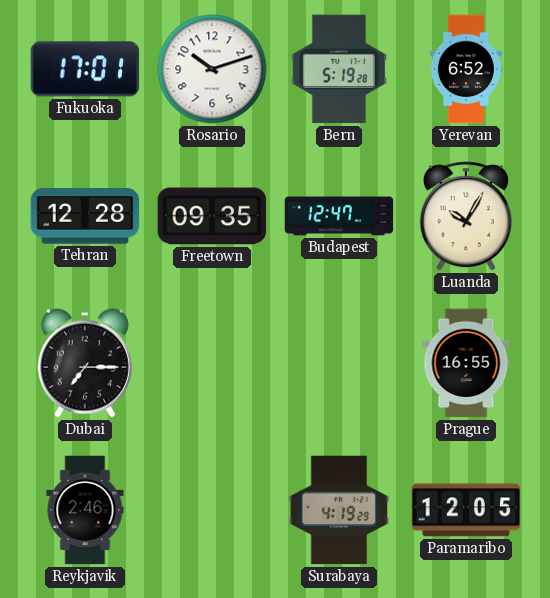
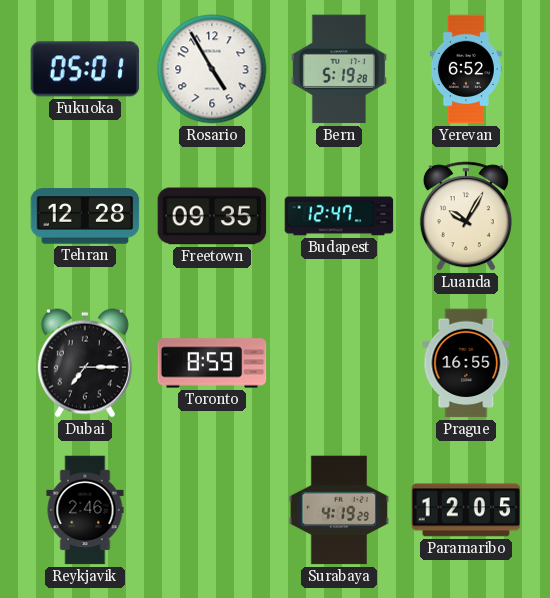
Fukuoka: 17:01 -> 05:01 (85, 69)
Rosario: 10:12 -> 4:55 (212, 69)
Toronto: none -> 8:59 (212, 363)
